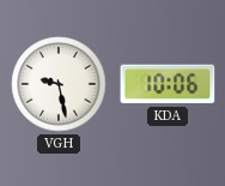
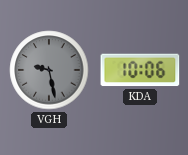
VGH dial: white -> grey (49, 70)
